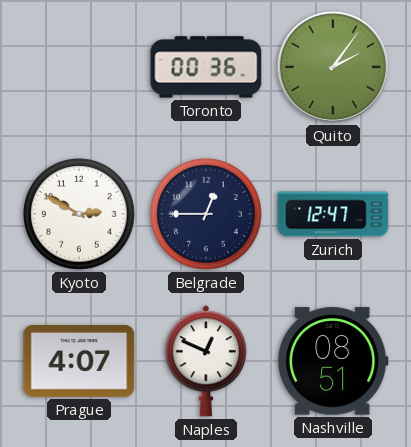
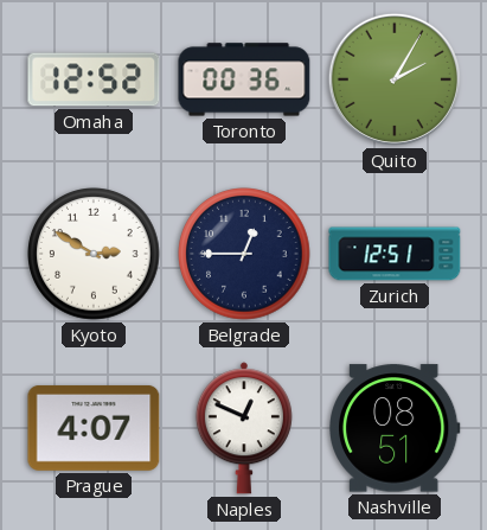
Omaha: none -> 12:52 (94, 79)
Quito: 2:06 -> 2:05 (395, 79)
Zurich: 12:47 -> 12:51 (395, 254)
